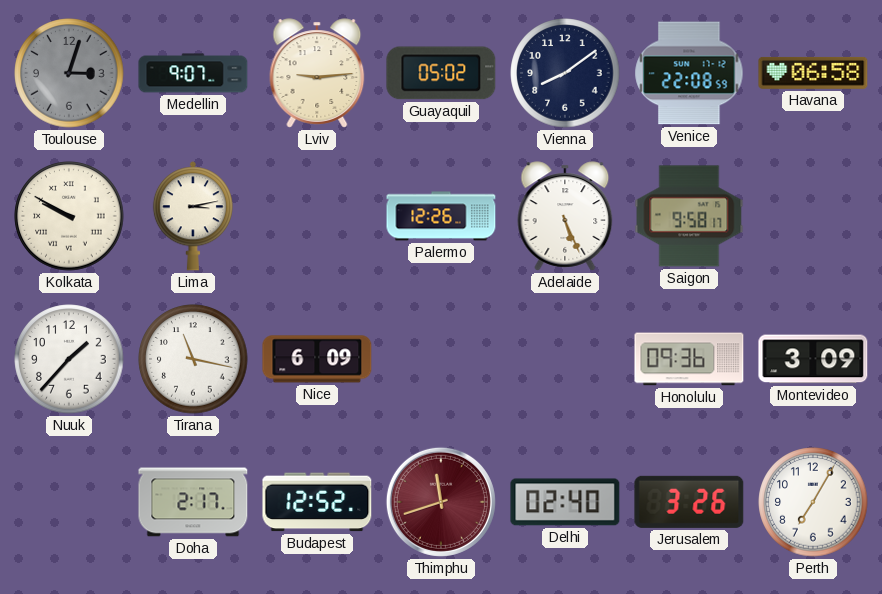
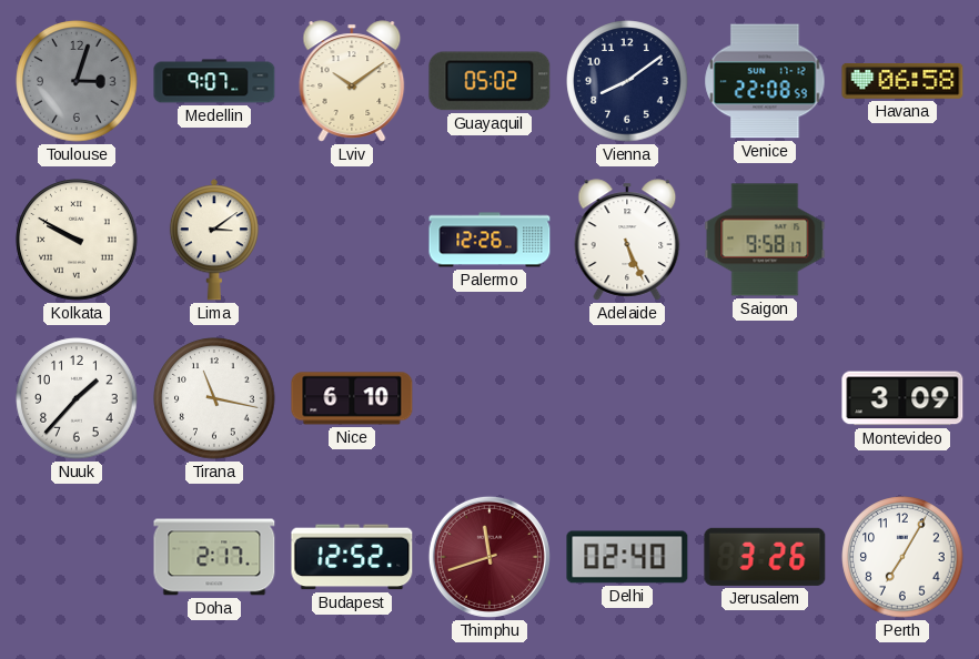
Lviv: 9:14 -> 10:09 (352, 81)
Lima: 3:13 -> 3:09 (214, 240)
Nice: 6:09 -> 6:10 (352, 398)
Honolulu: 09:36 -> none (689, 359)
